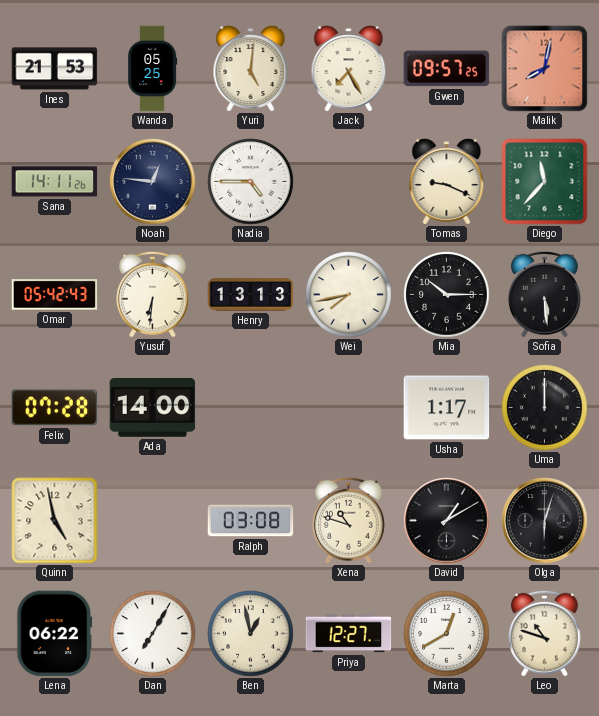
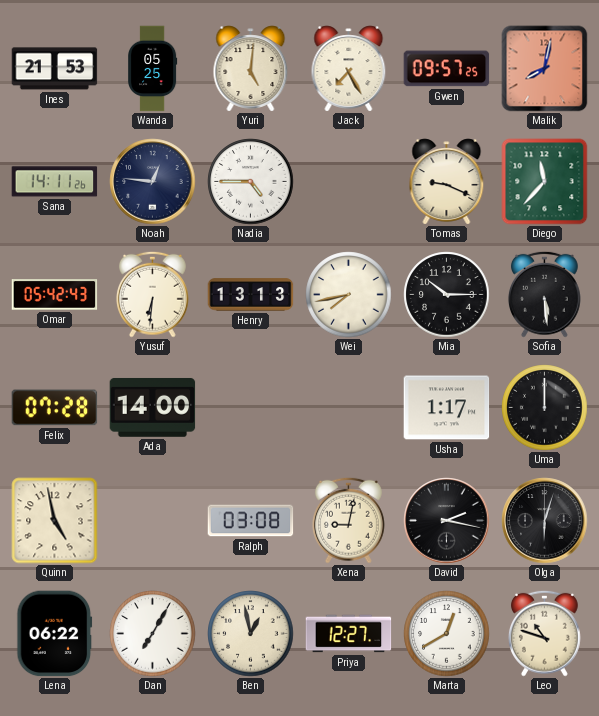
Xena: 10:48 -> 9:02 (349, 520)
David: 1:10 -> 2:17 (447, 521)
